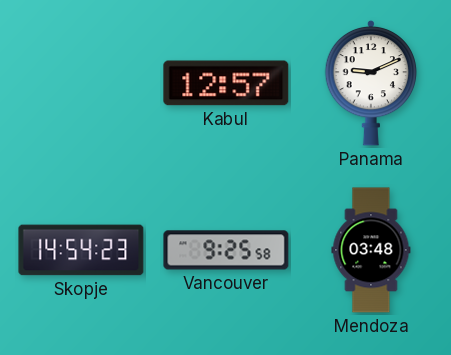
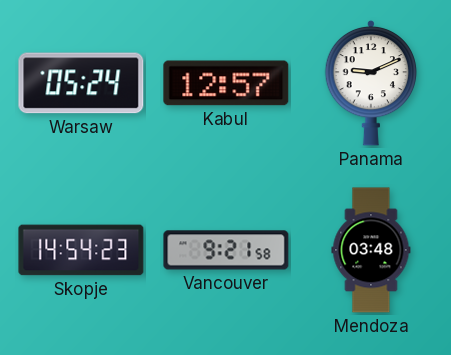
Warsaw: none -> 05:24 (81, 83)
Vancouver: 9:25 -> 9:21 (226, 250)
